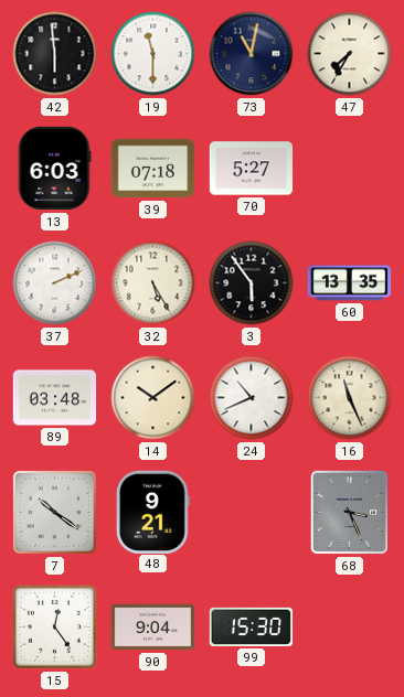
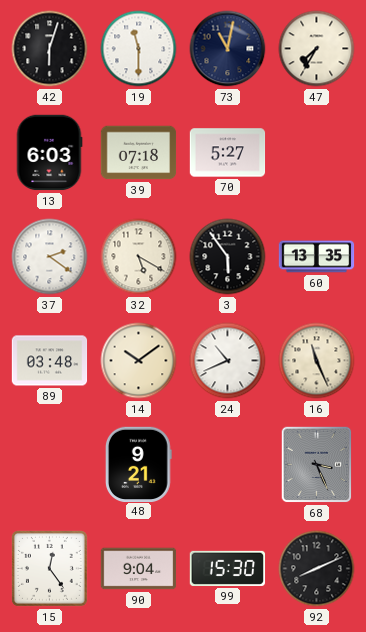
42: 5:59 -> 6:03 (50, 49)
37: 2:11 -> 2:21 (50, 257)
32: 5:25 -> 5:20 (139, 257)
7: 10:21 -> none (54, 512)
92: none -> 8:11 (317, 569)
